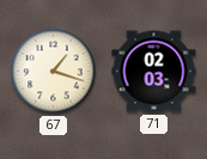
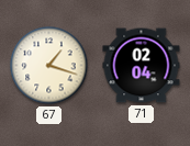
71: 02:03 -> 02:04 (142, 66)
